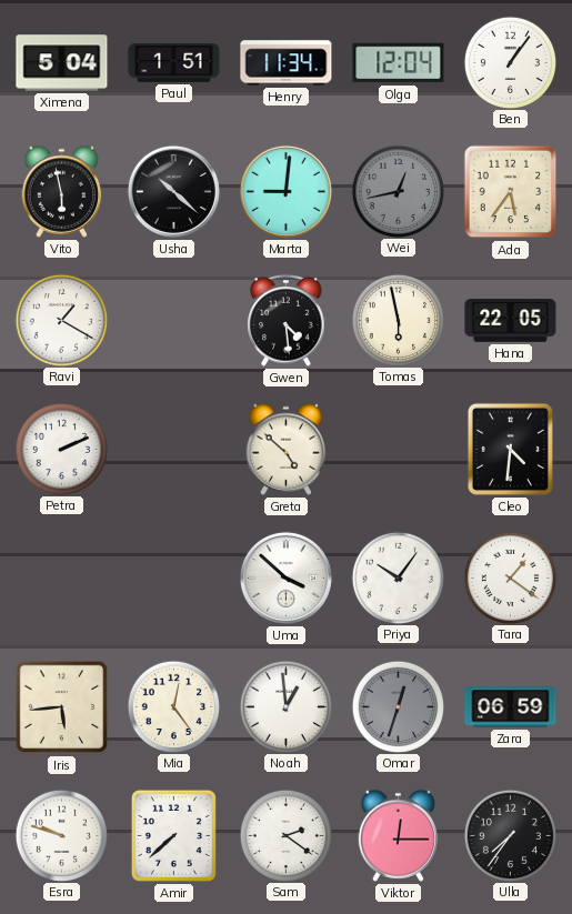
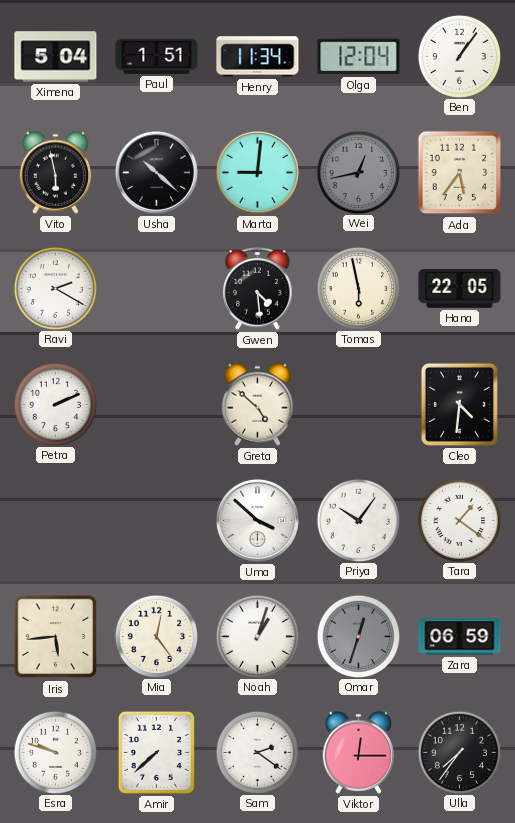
Ravi: 1:20 -> 2:20 (55, 288)
Noah: 12:59 -> 1:03 (257, 636)
